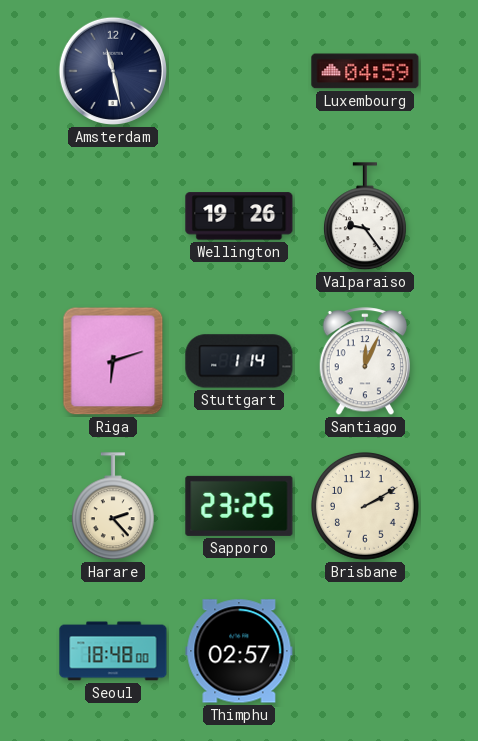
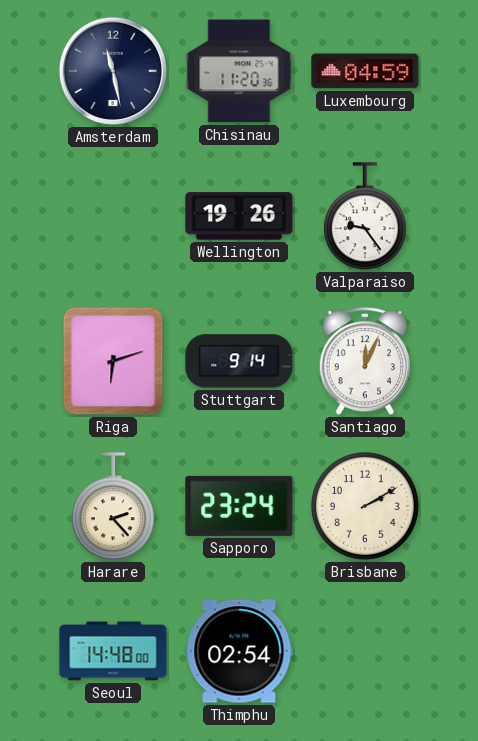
Chisinau: none -> 11:20 (239, 71)
Stuttgart: 1:14 -> 9:14 (239, 361)
Sapporo: 23:25 -> 23:24 (239, 506)
Seoul: 18:48 -> 14:48 (113, 651)
Thimphu: 02:57 -> 02:54 (239, 651)
